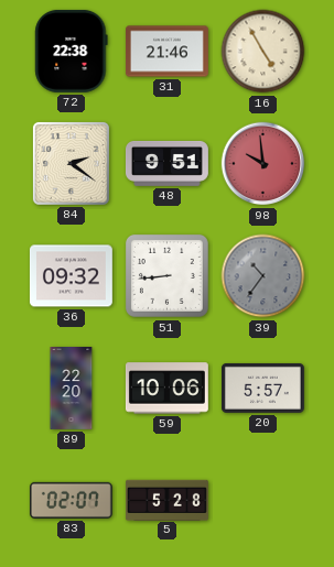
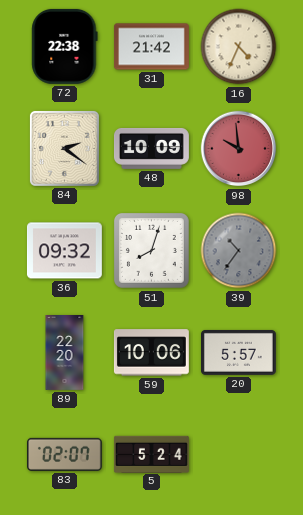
31: 21:46 -> 21:42 (151, 47)
16: 4:55 -> 4:34 (239, 47)
48: 9:51 -> 10:09 (151, 148)
51: 8:44 -> 8:03 (151, 250)
5: 5:28 -> 5:24 (151, 454)
